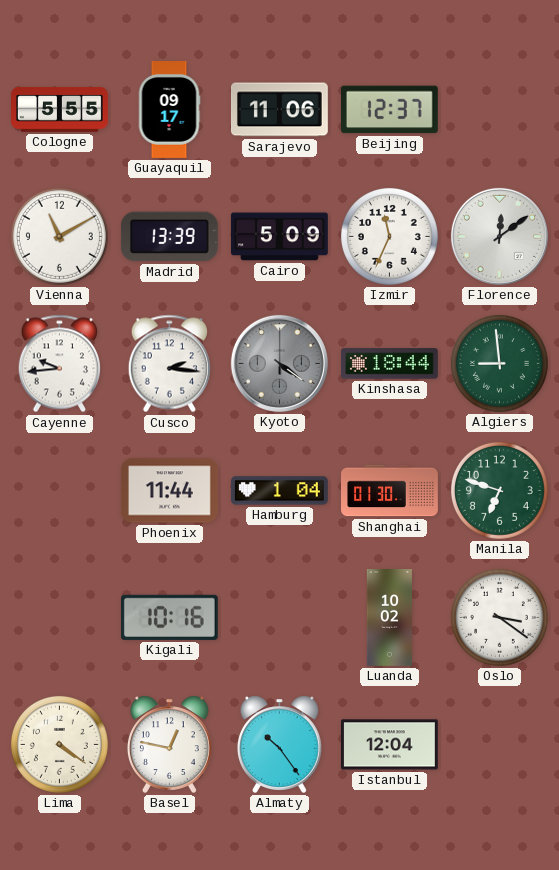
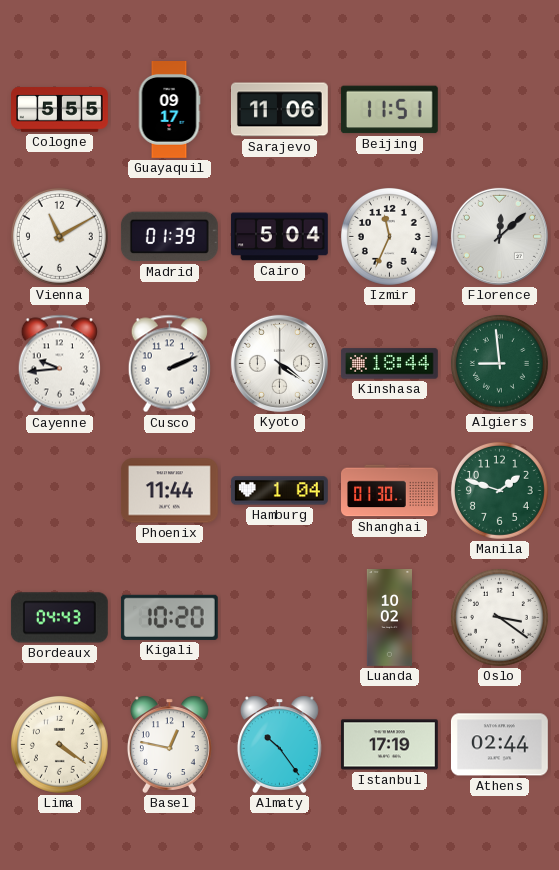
Beijing: 12:37 -> 11:51 (389, 110)
Madrid: 13:39 -> 01:39 (169, 237)
Cairo: 5:09 -> 5:04 (279, 237)
Florence: 12:09 -> 12:08 (499, 236)
Cusco: 2:16 -> 2:11 (169, 364)
Kyoto dial: grey -> white (279, 363)
Manila: 6:48 -> 1:48 (499, 490)
Bordeaux: none -> 04:43 (59, 618)
Kigali: 10:16 -> 10:20 (169, 617)
Istanbul: 12:04 -> 17:19 (389, 745)
Athens: none -> 02:44 (499, 745)
